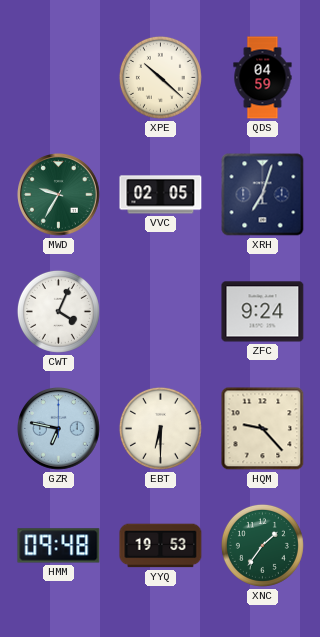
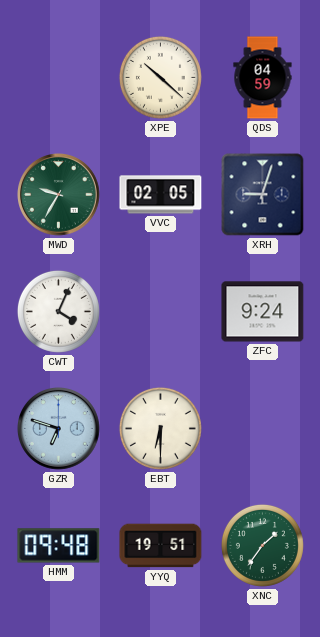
XRH: 7:03 -> 9:03 (263, 195)
GZR: 6:47 -> 6:48 (59, 429)
HQM: 9:23 -> none (263, 429)
YYQ: 19:53 -> 19:51 (161, 546)
